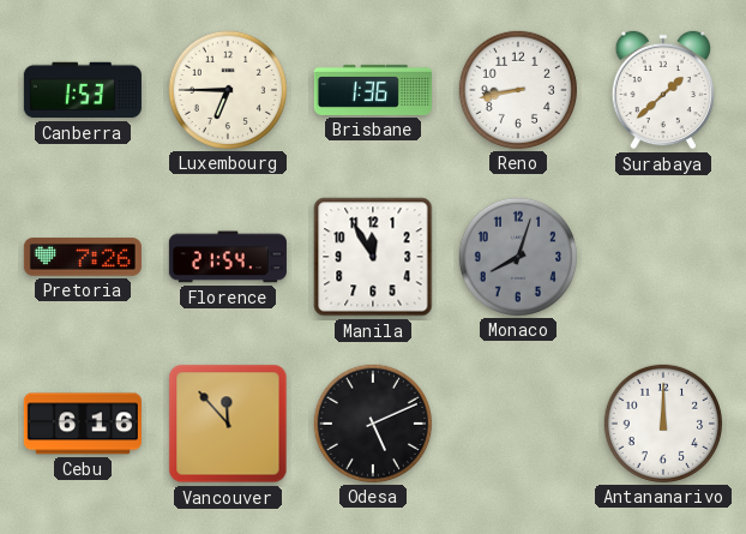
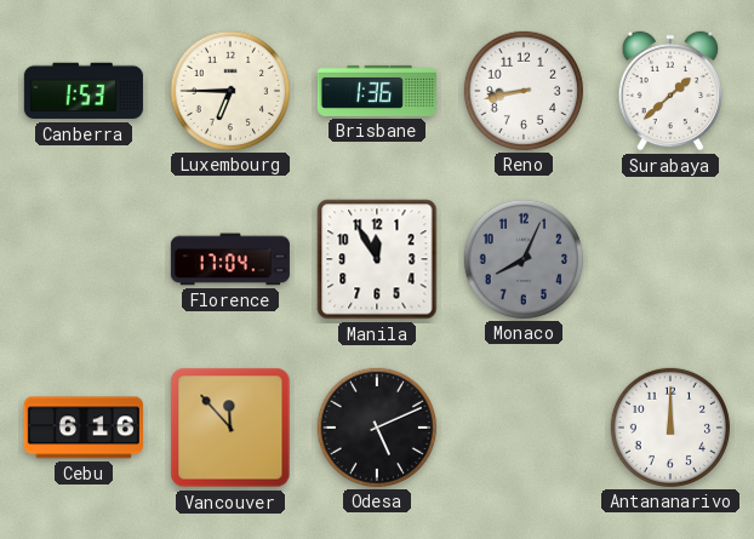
Pretoria: 7:26 -> none (83, 257)
Florence: 21:54 -> 17:04 (230, 259)
Monaco: 8:03 -> 8:04 (524, 259)
